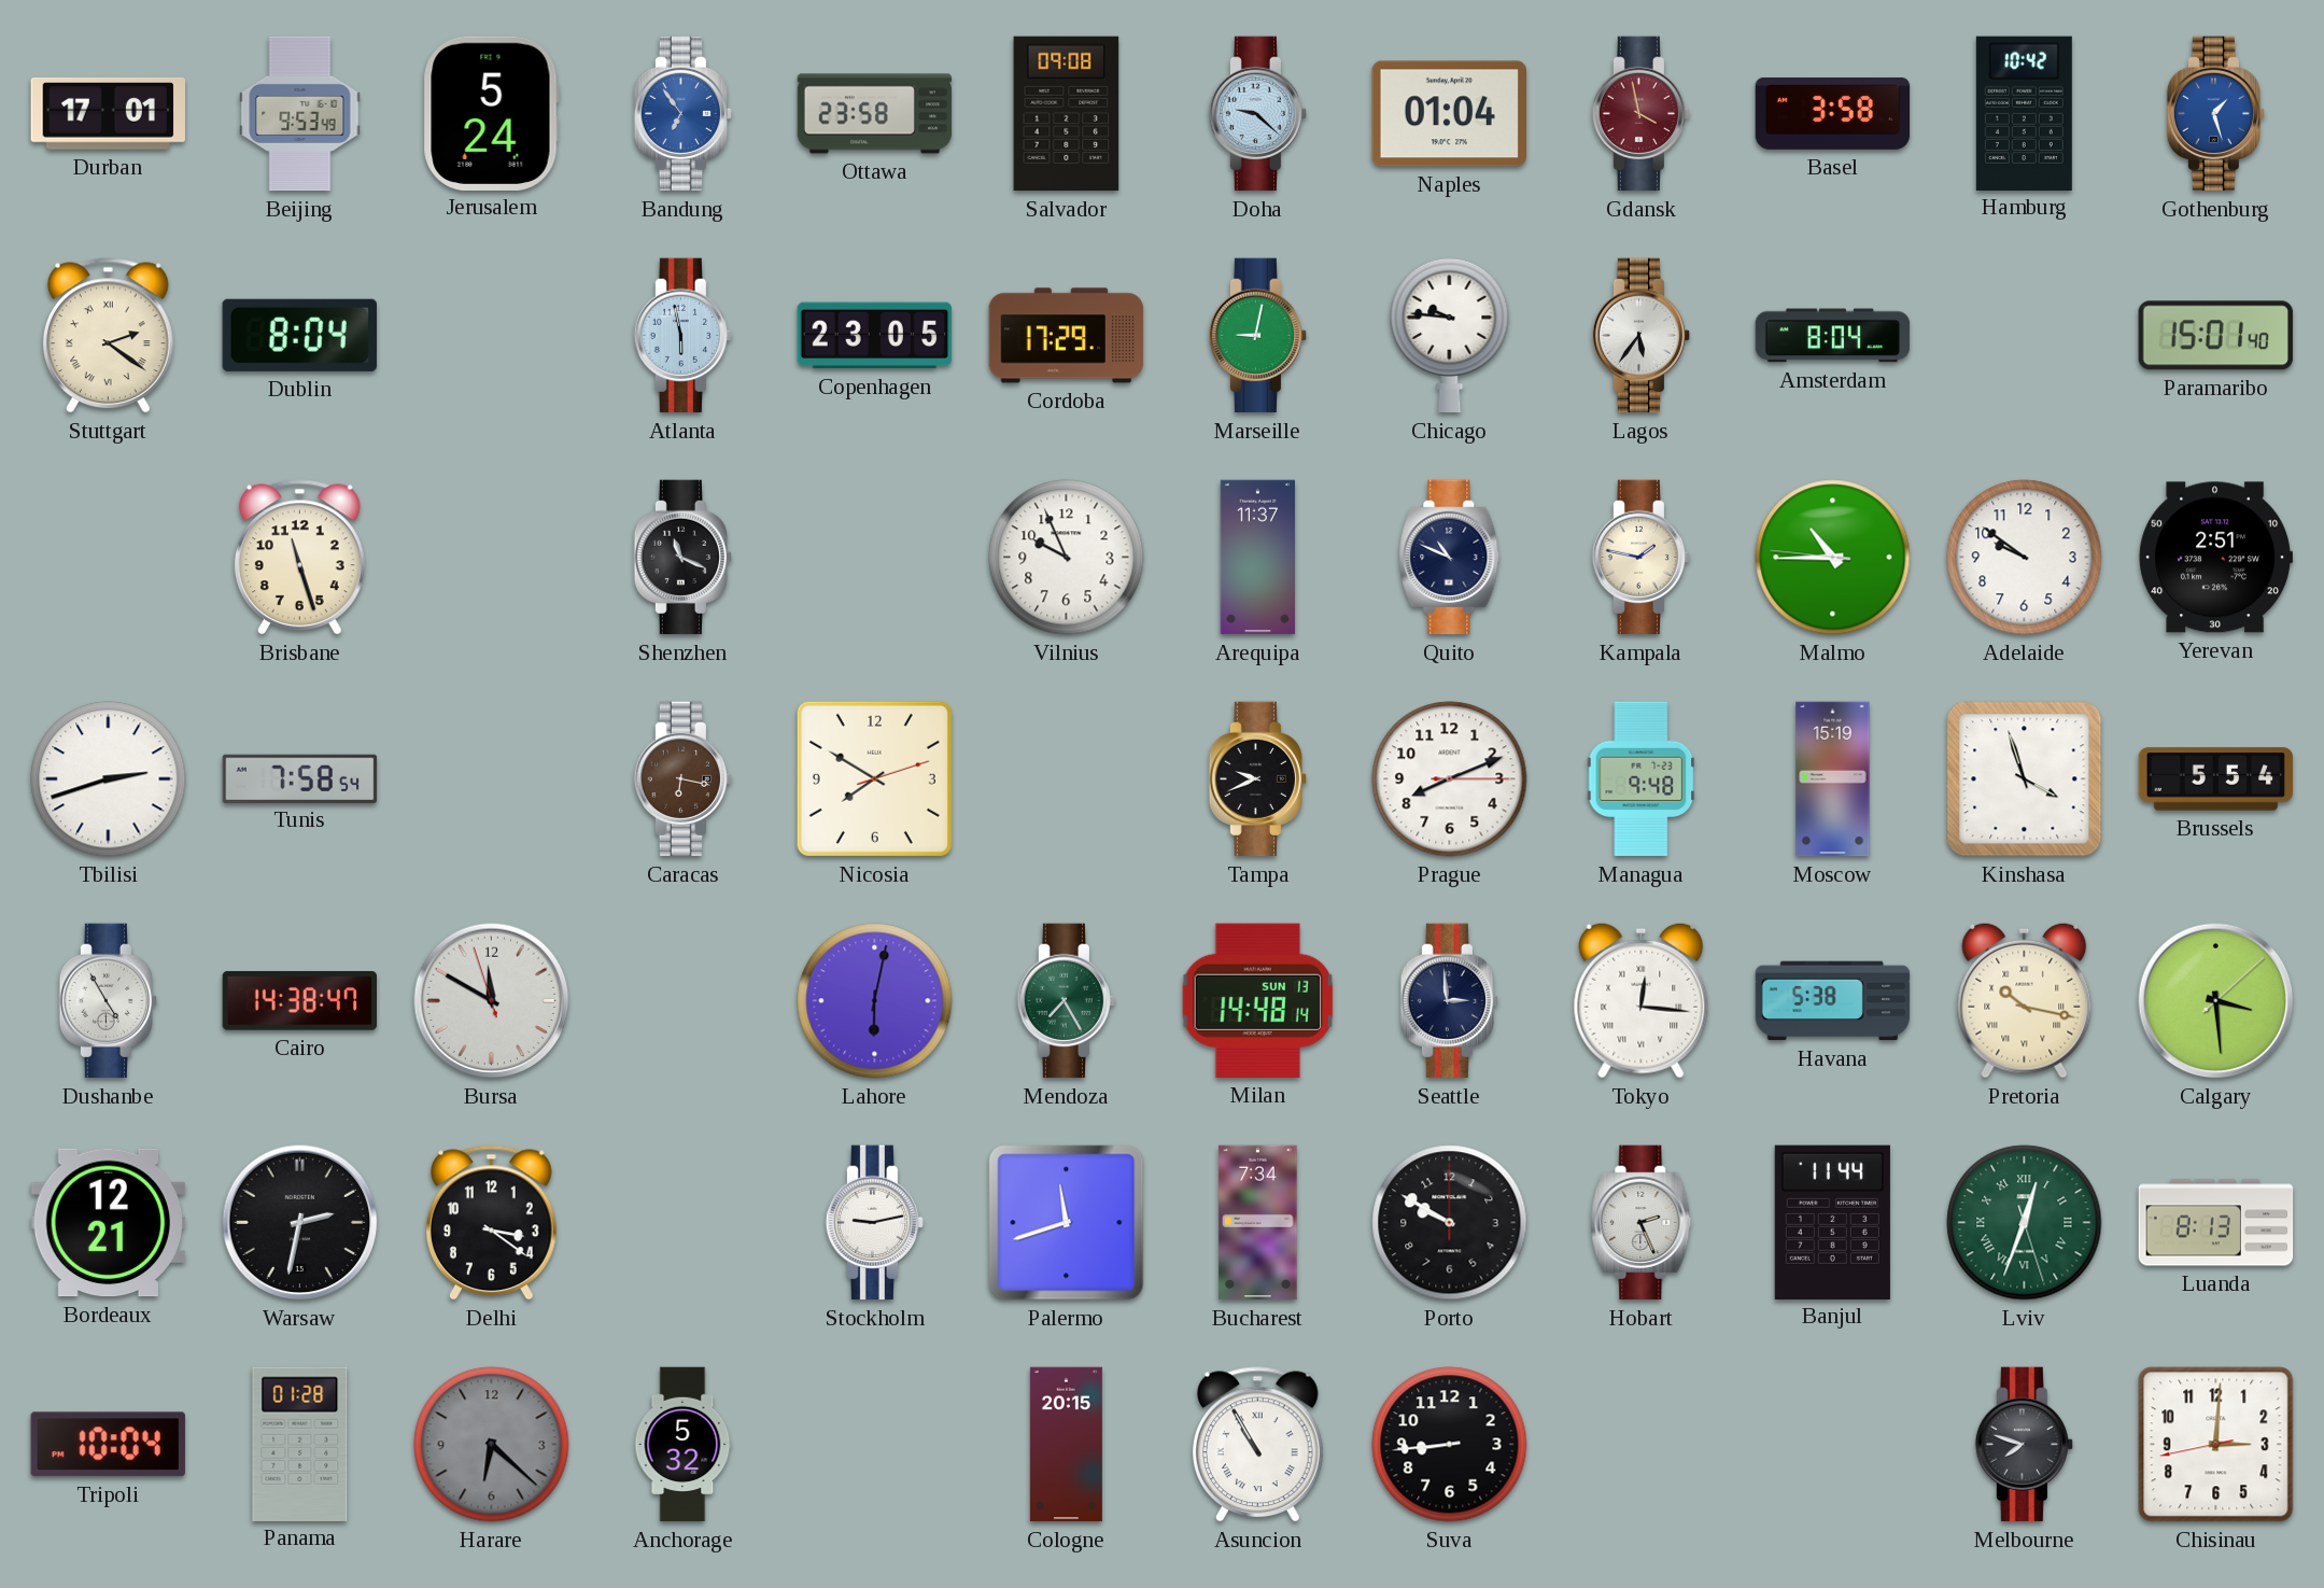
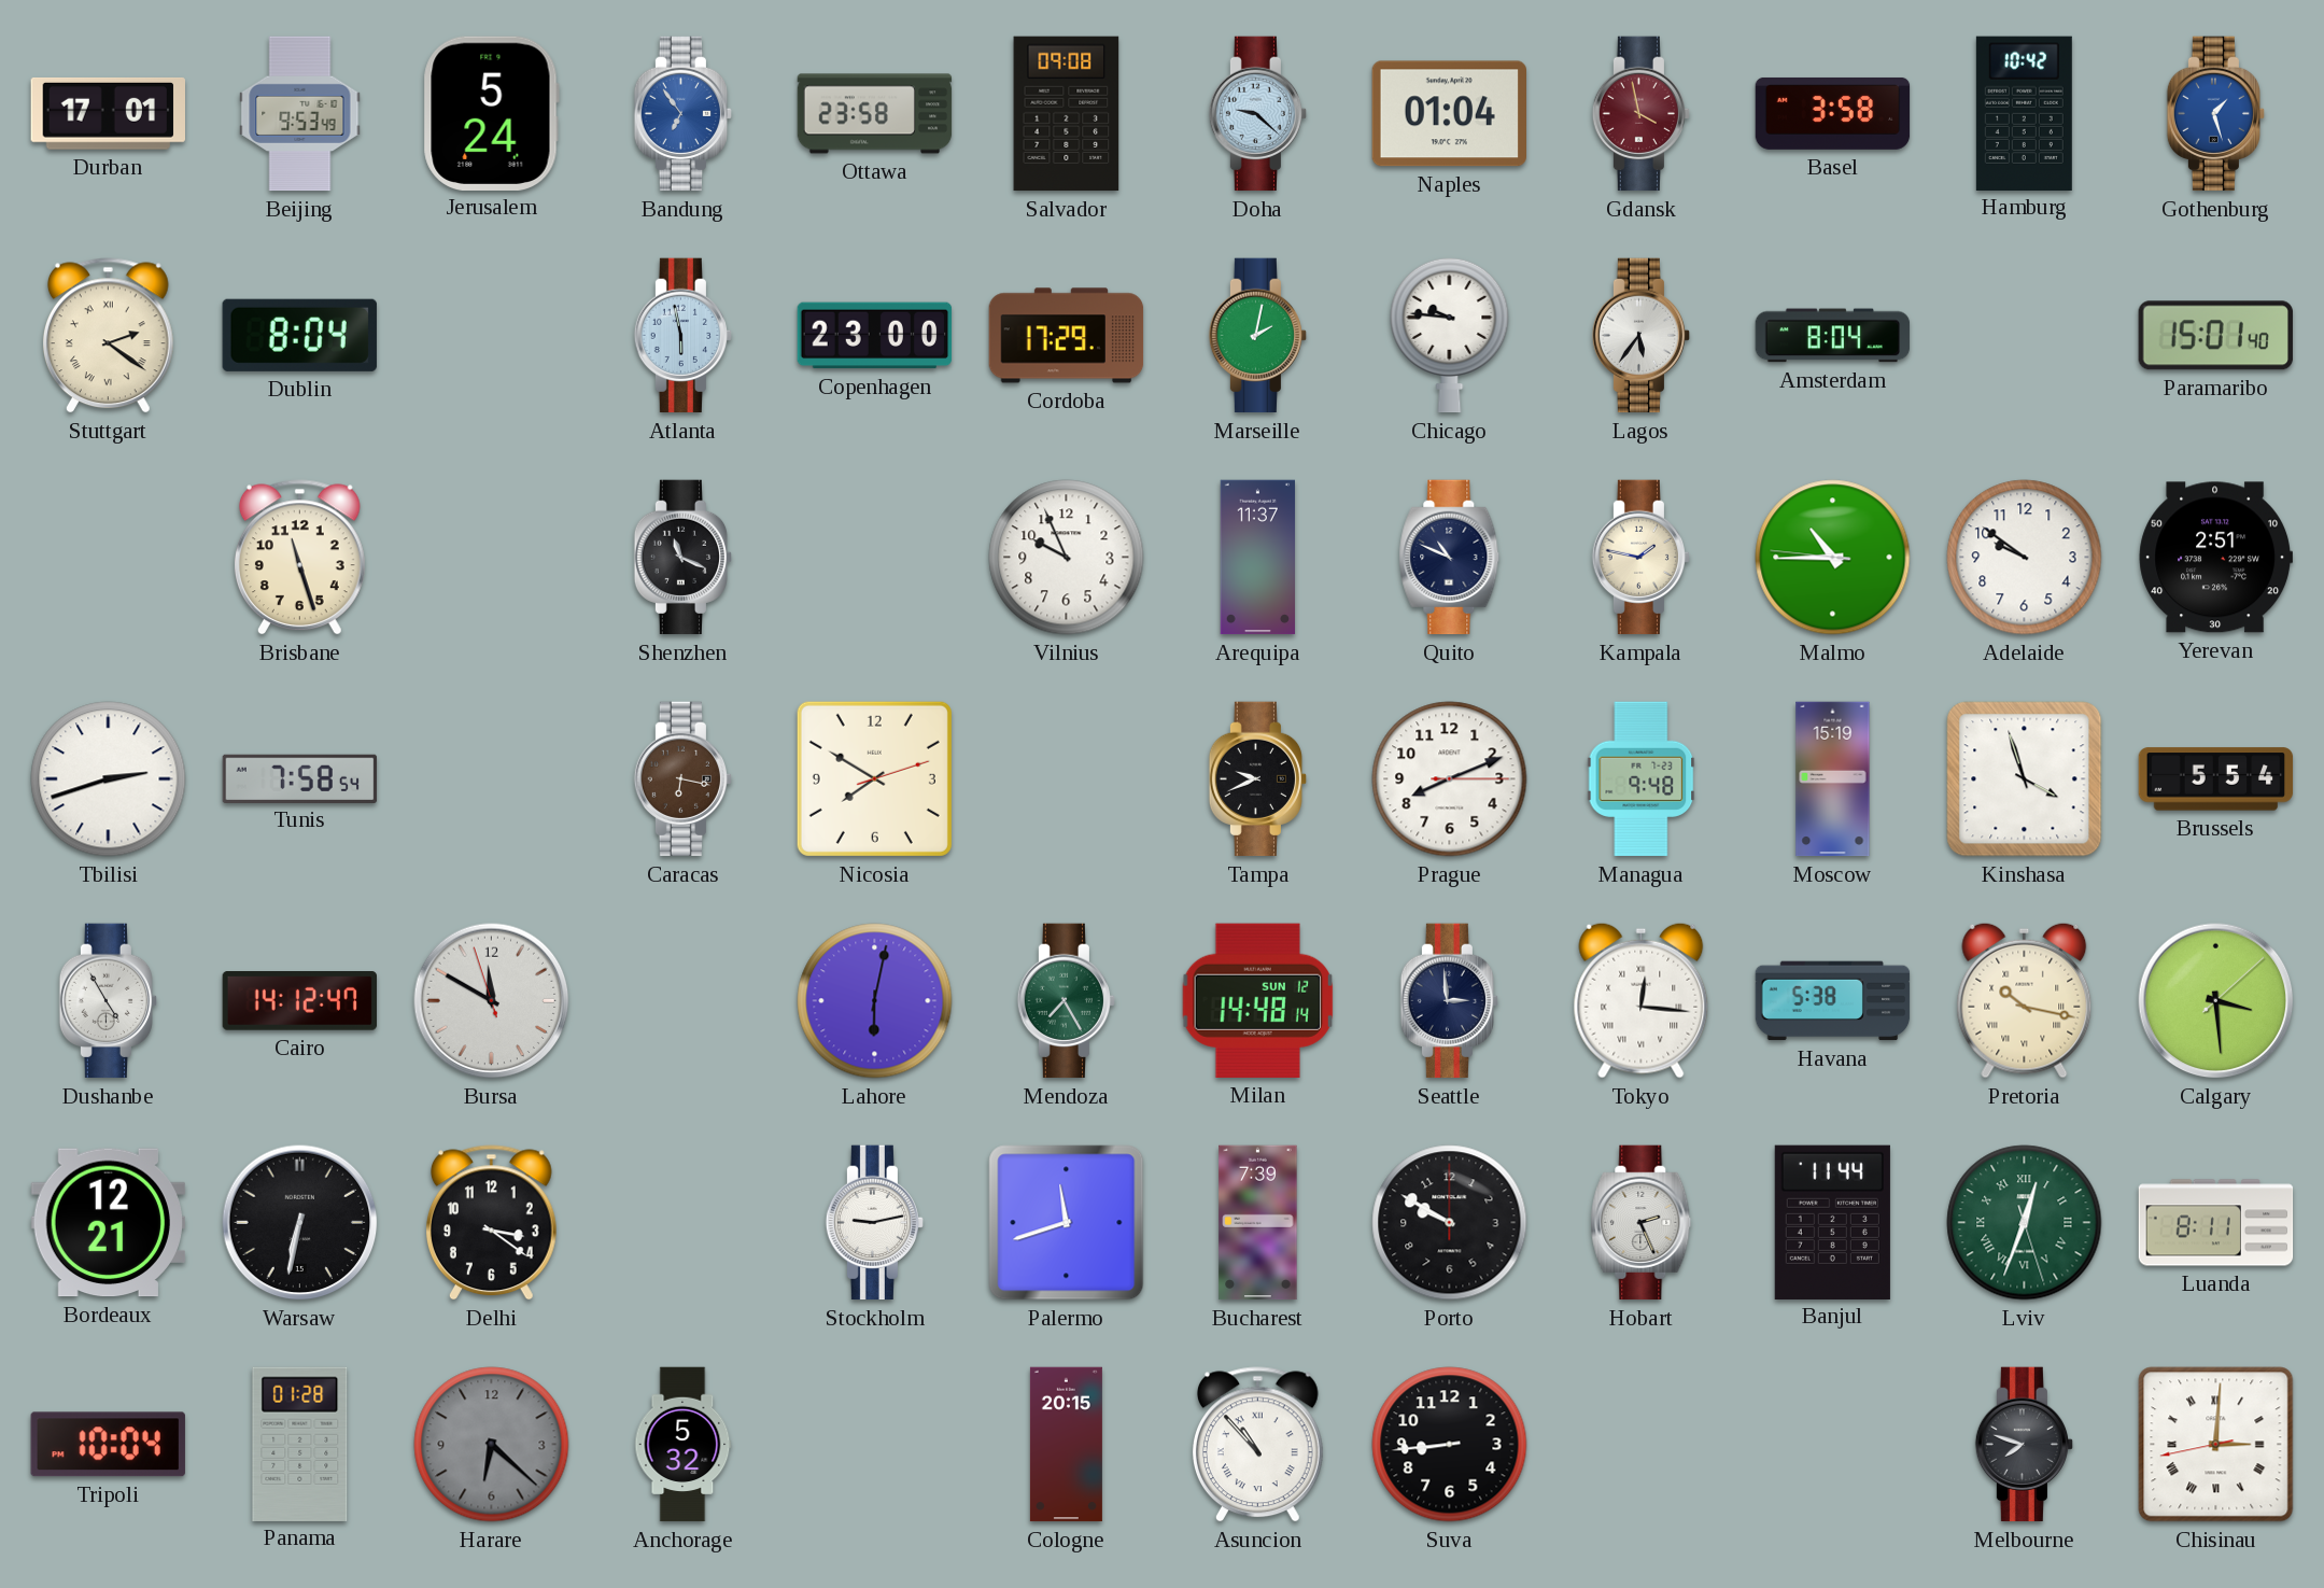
Copenhagen: 23:05 -> 23:00 (875, 336)
Marseille: 9:02 -> 2:02 (1258, 336)
Cairo: 14:38 -> 14:12 (299, 1001)
Milan date: SUN 13 -> SUN 12 (1257, 1000)
Warsaw: 2:32 -> 6:32 (300, 1223)
Bucharest: 7:34 -> 7:39 (1258, 1223)
Luanda: 8:13 -> 8:11 (2216, 1223)
Asuncion: 10:55 -> 10:53 (1257, 1445)
Chisinau numerals: Arabic -> Roman (2216, 1445)
